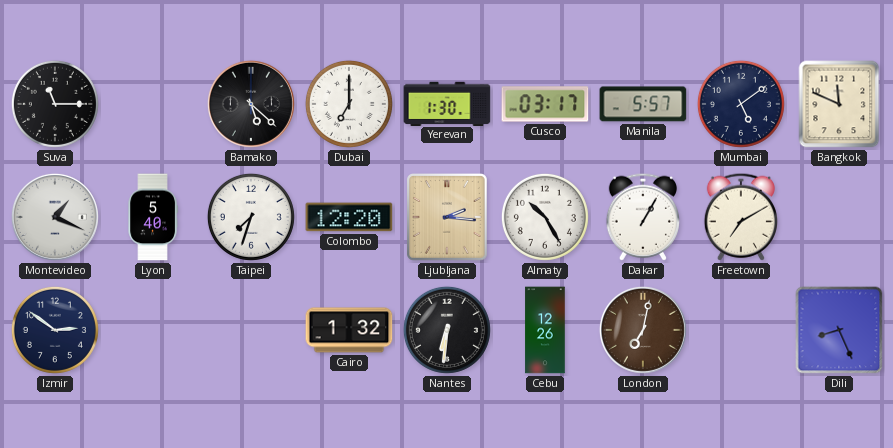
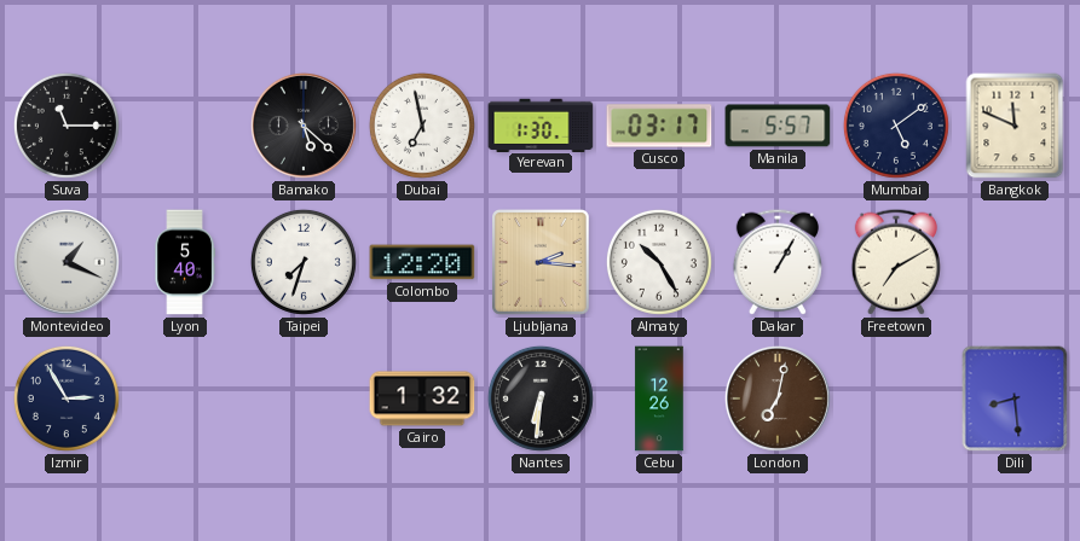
Dubai: 7:00 -> 6:58 (422, 126)
Izmir: 2:51 -> 2:55 (67, 399)
Dili: 8:26 -> 8:29 (1015, 399)
